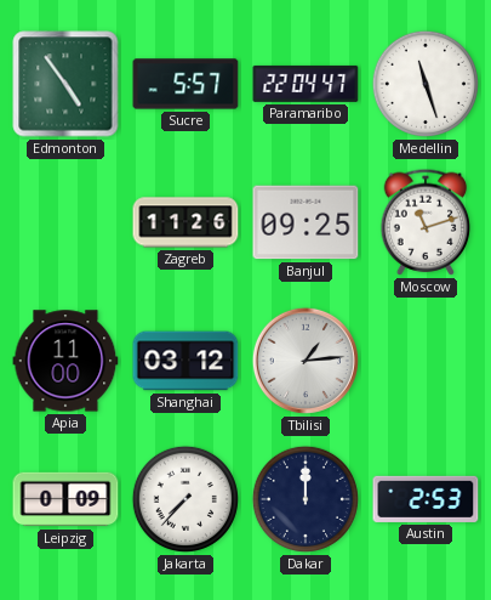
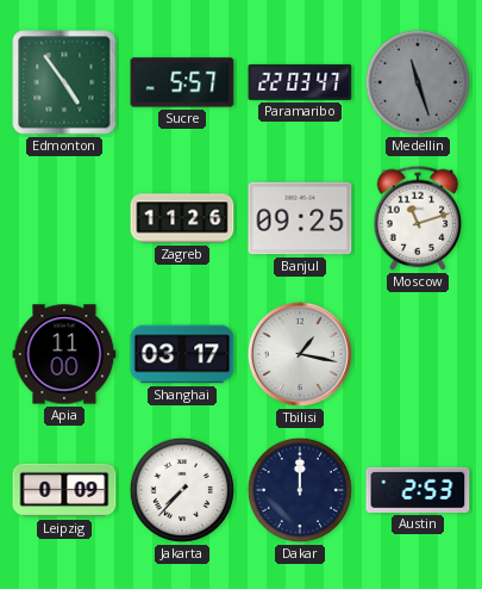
Paramaribo: 22:04 -> 22:03 (300, 82)
Medellin dial: white -> grey (418, 82)
Shanghai: 03:12 -> 03:17 (182, 354)
Tbilisi: 1:14 -> 1:17 (300, 354)
